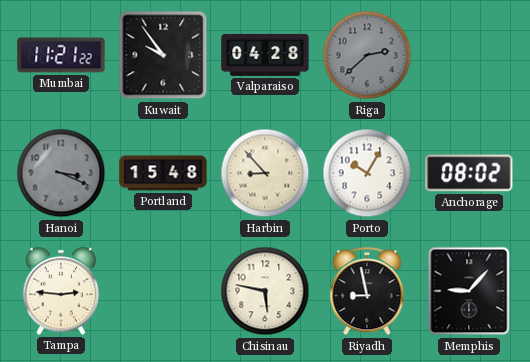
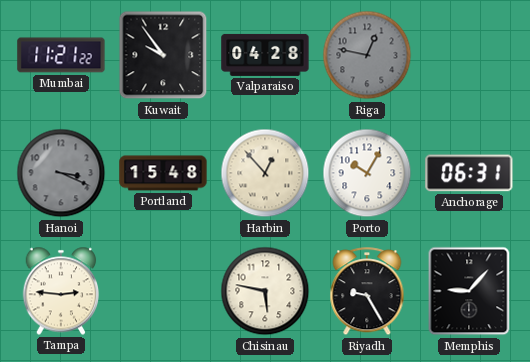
Riga: 2:38 -> 12:47 (367, 55)
Harbin: 8:53 -> 12:53 (265, 173)
Anchorage: 08:02 -> 06:31 (469, 173)
Riyadh: 8:58 -> 9:25 (367, 292)
